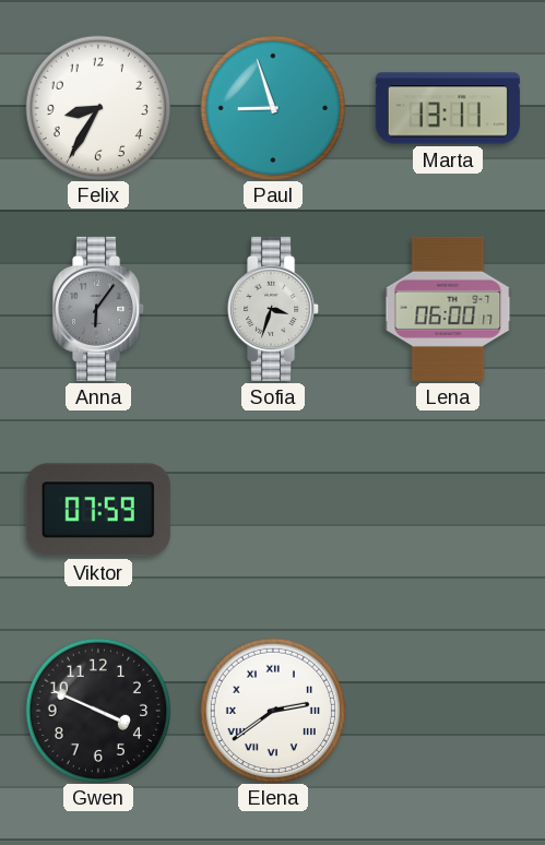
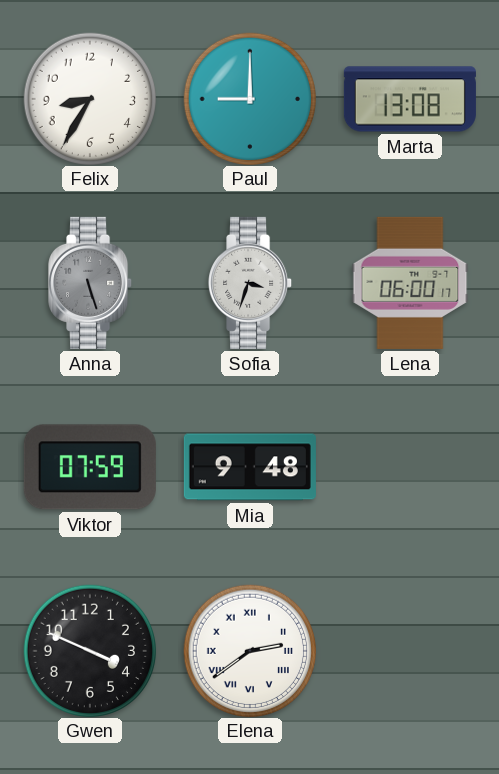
Paul: 8:57 -> 9:00 (249, 98)
Marta: 13:11 -> 13:08 (410, 99)
Anna: 6:06 -> 5:27 (91, 283)
Mia: none -> 9:48 (250, 467)
